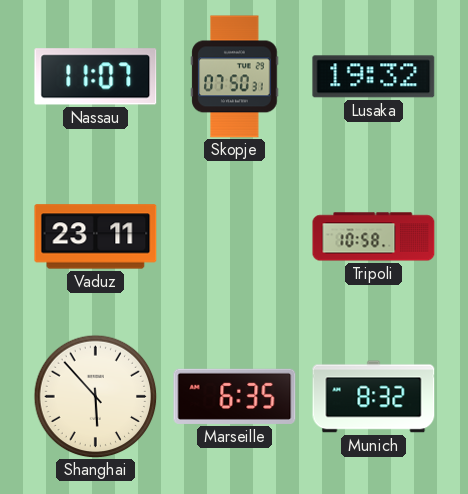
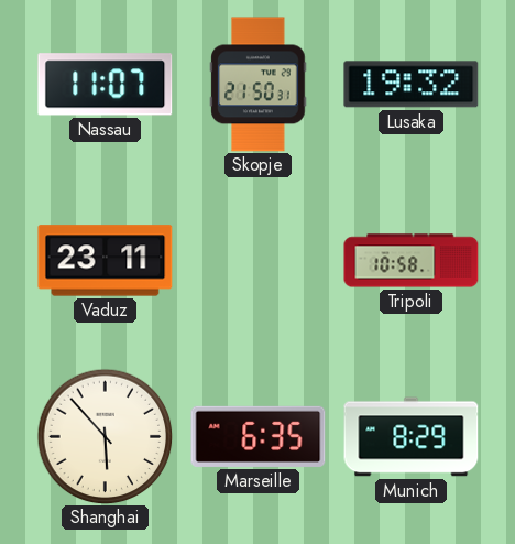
Skopje: 07:50 -> 21:50 (259, 85)
Munich: 8:32 -> 8:29 (412, 437)
